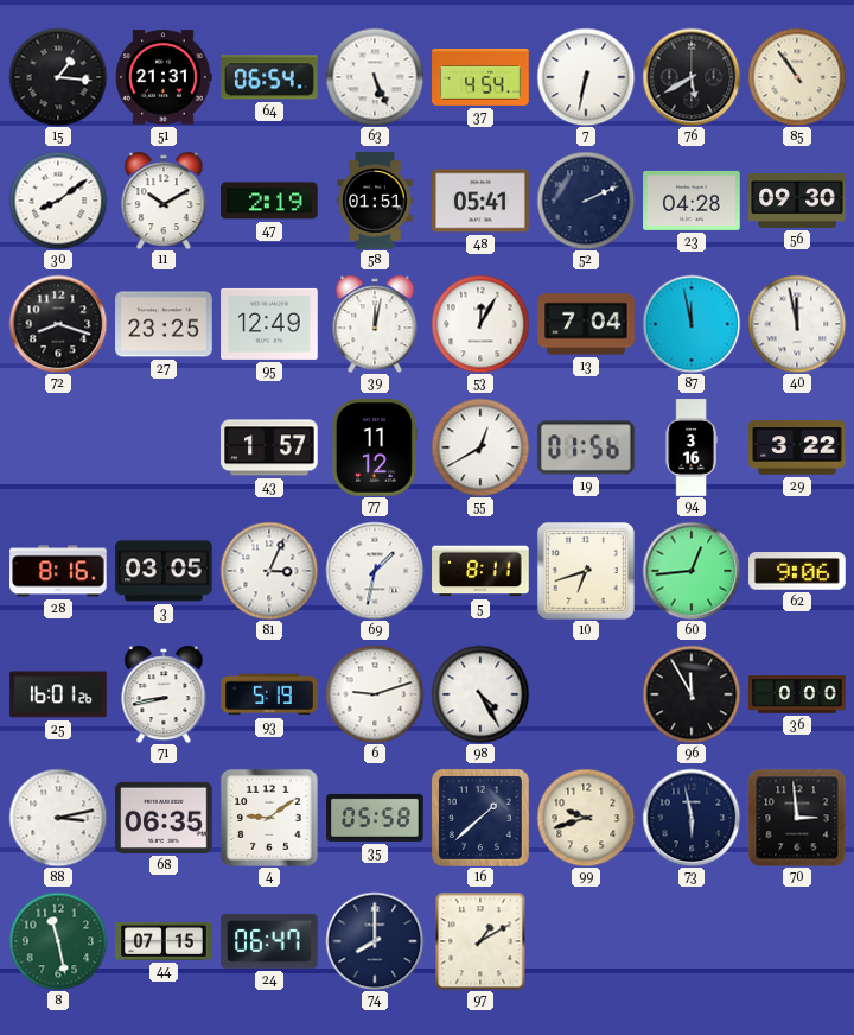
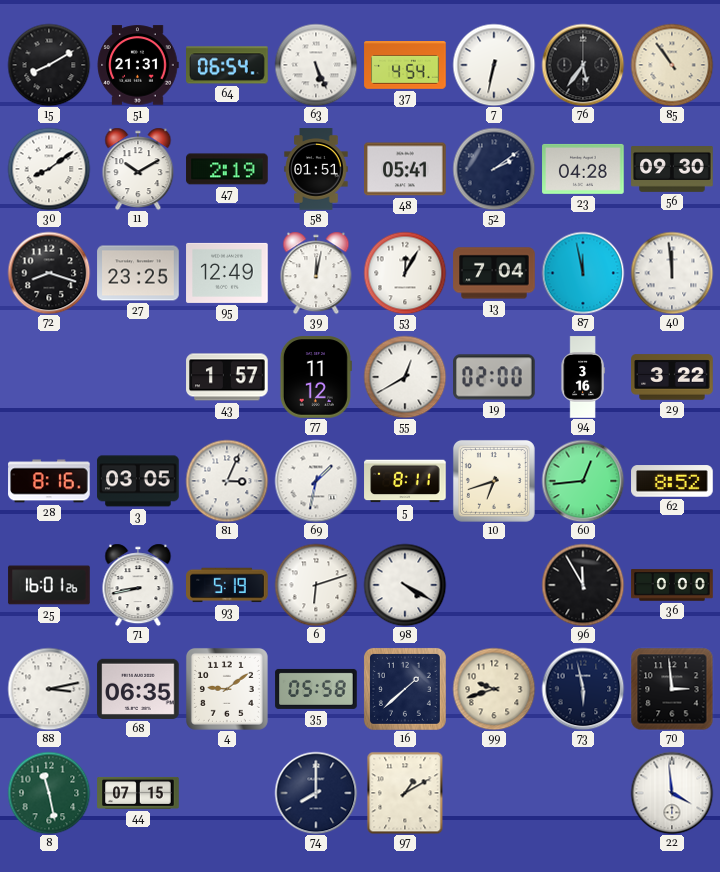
15: 1:16 -> 8:10 (49, 65)
76: 5:40 -> 5:36 (583, 65)
52: 2:11 -> 2:09 (494, 169)
40: 11:58 -> 11:59 (672, 273)
19: 01:56 -> 02:00 (494, 377)
62: 9:06 -> 8:52 (672, 481)
6: 9:12 -> 6:12 (316, 585)
98: 4:25 -> 4:20 (405, 585)
24: 06:47 -> none (269, 941)
22: none -> 3:59 (672, 793)
